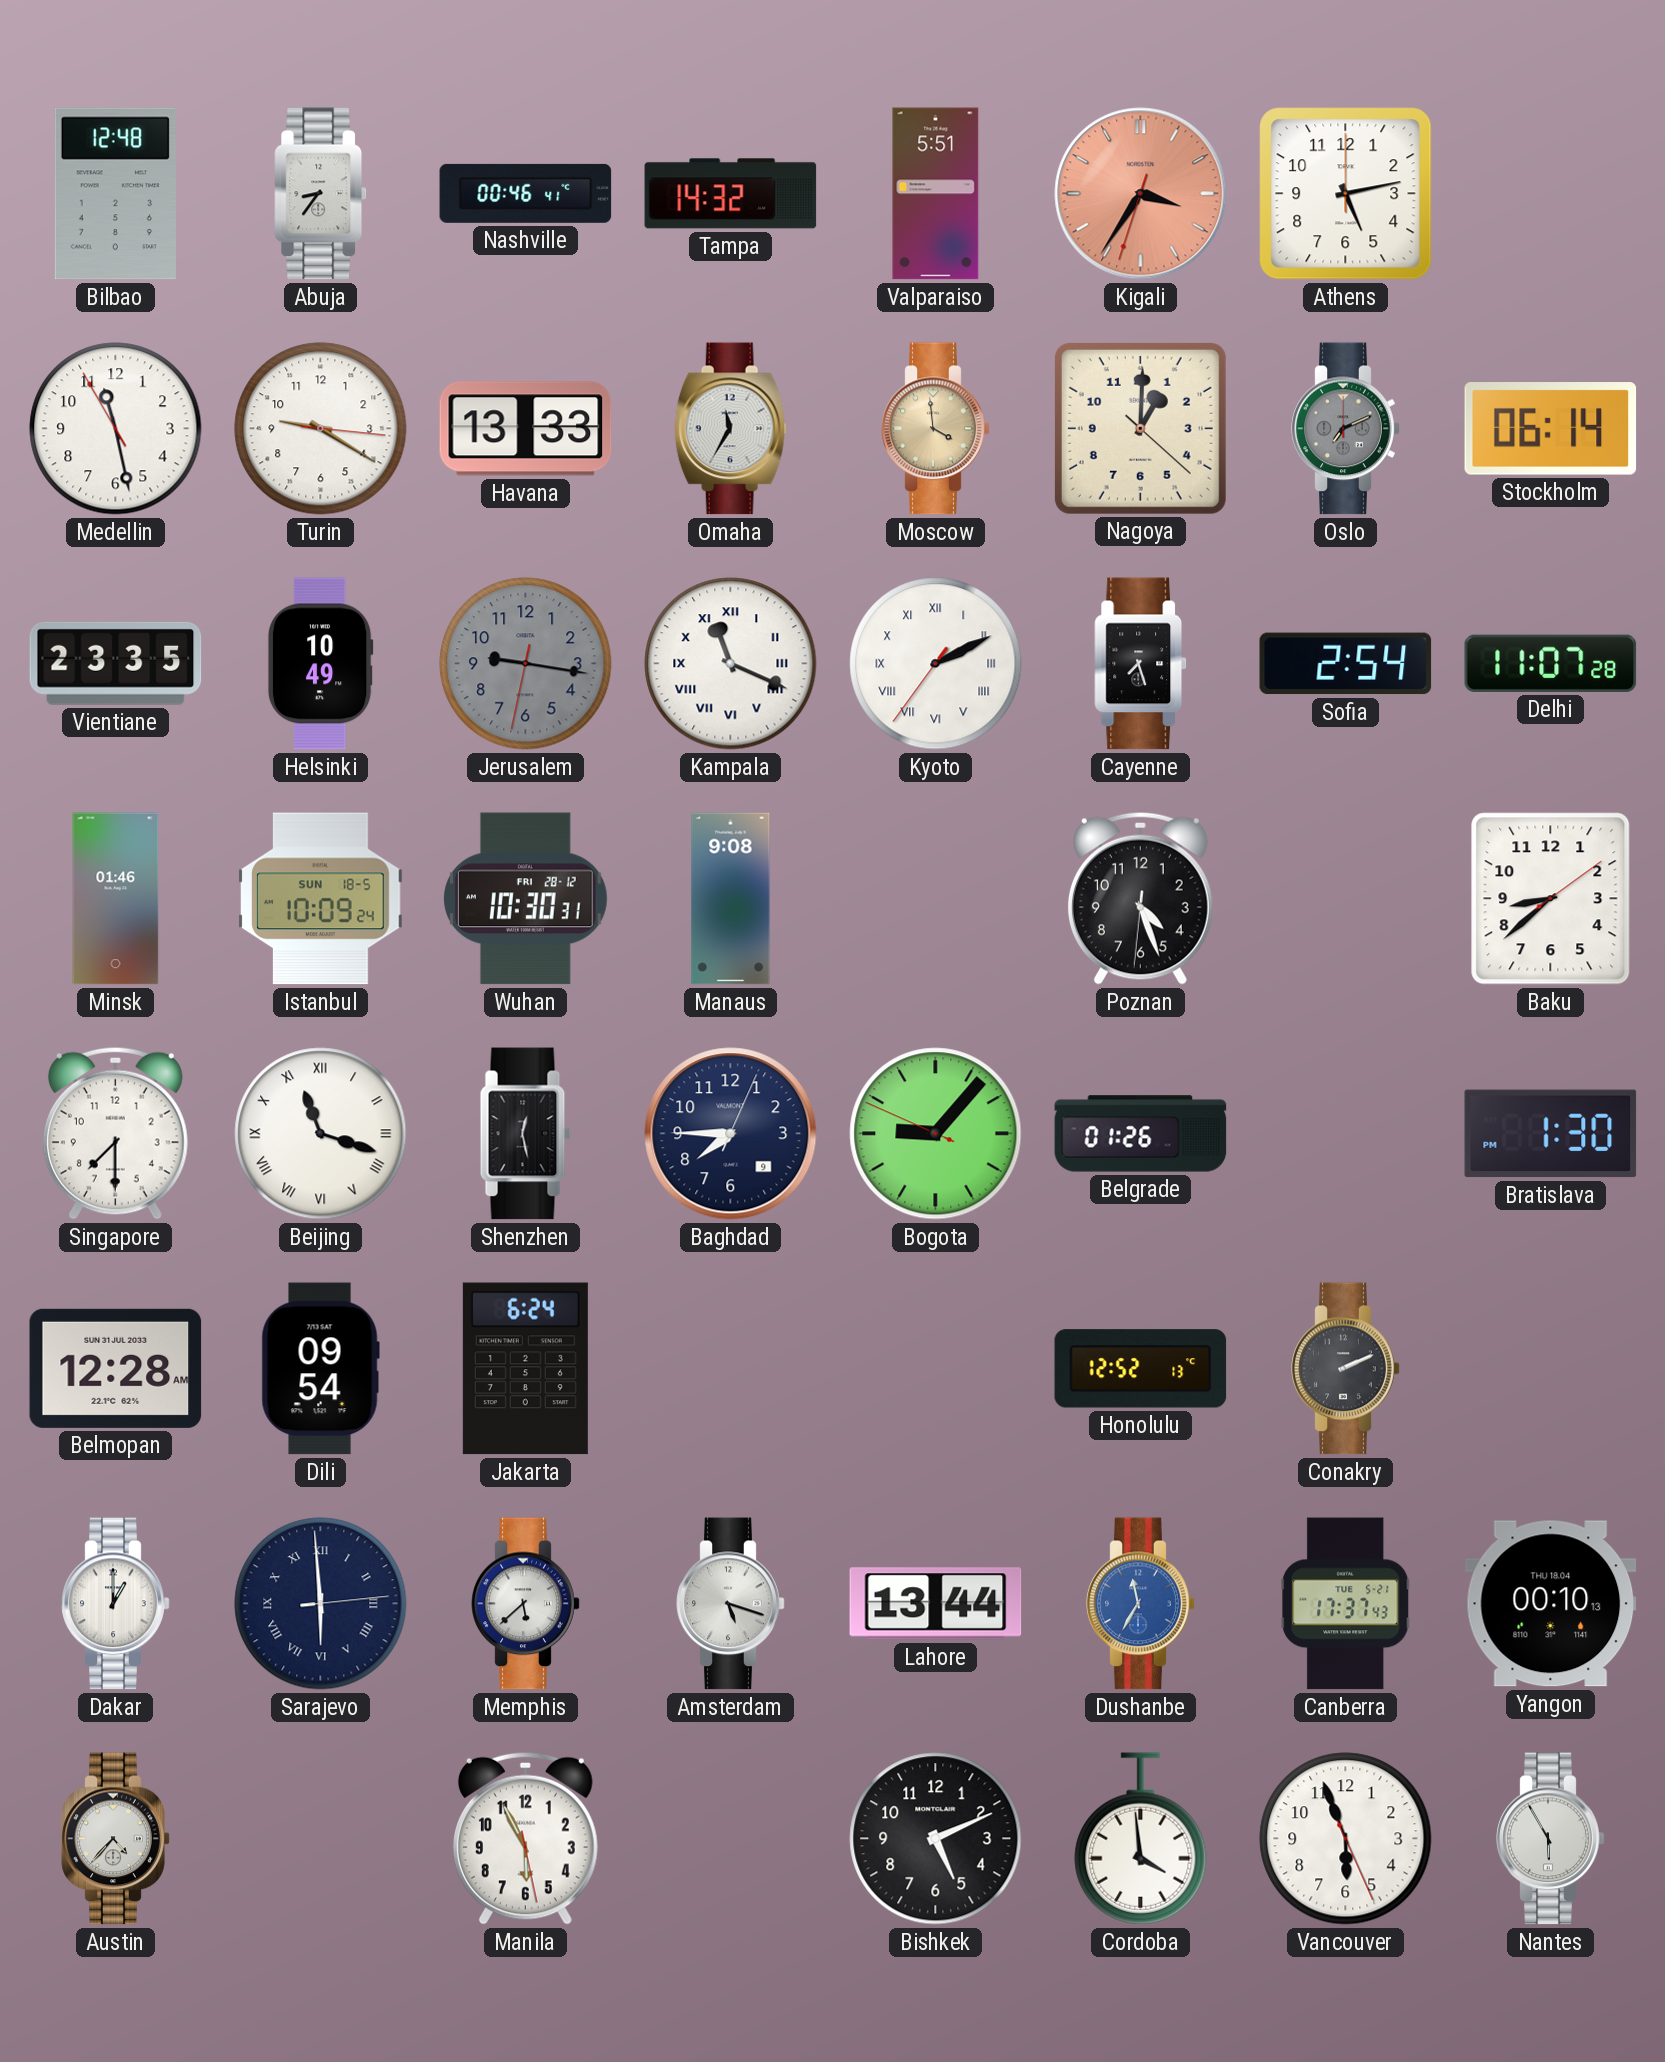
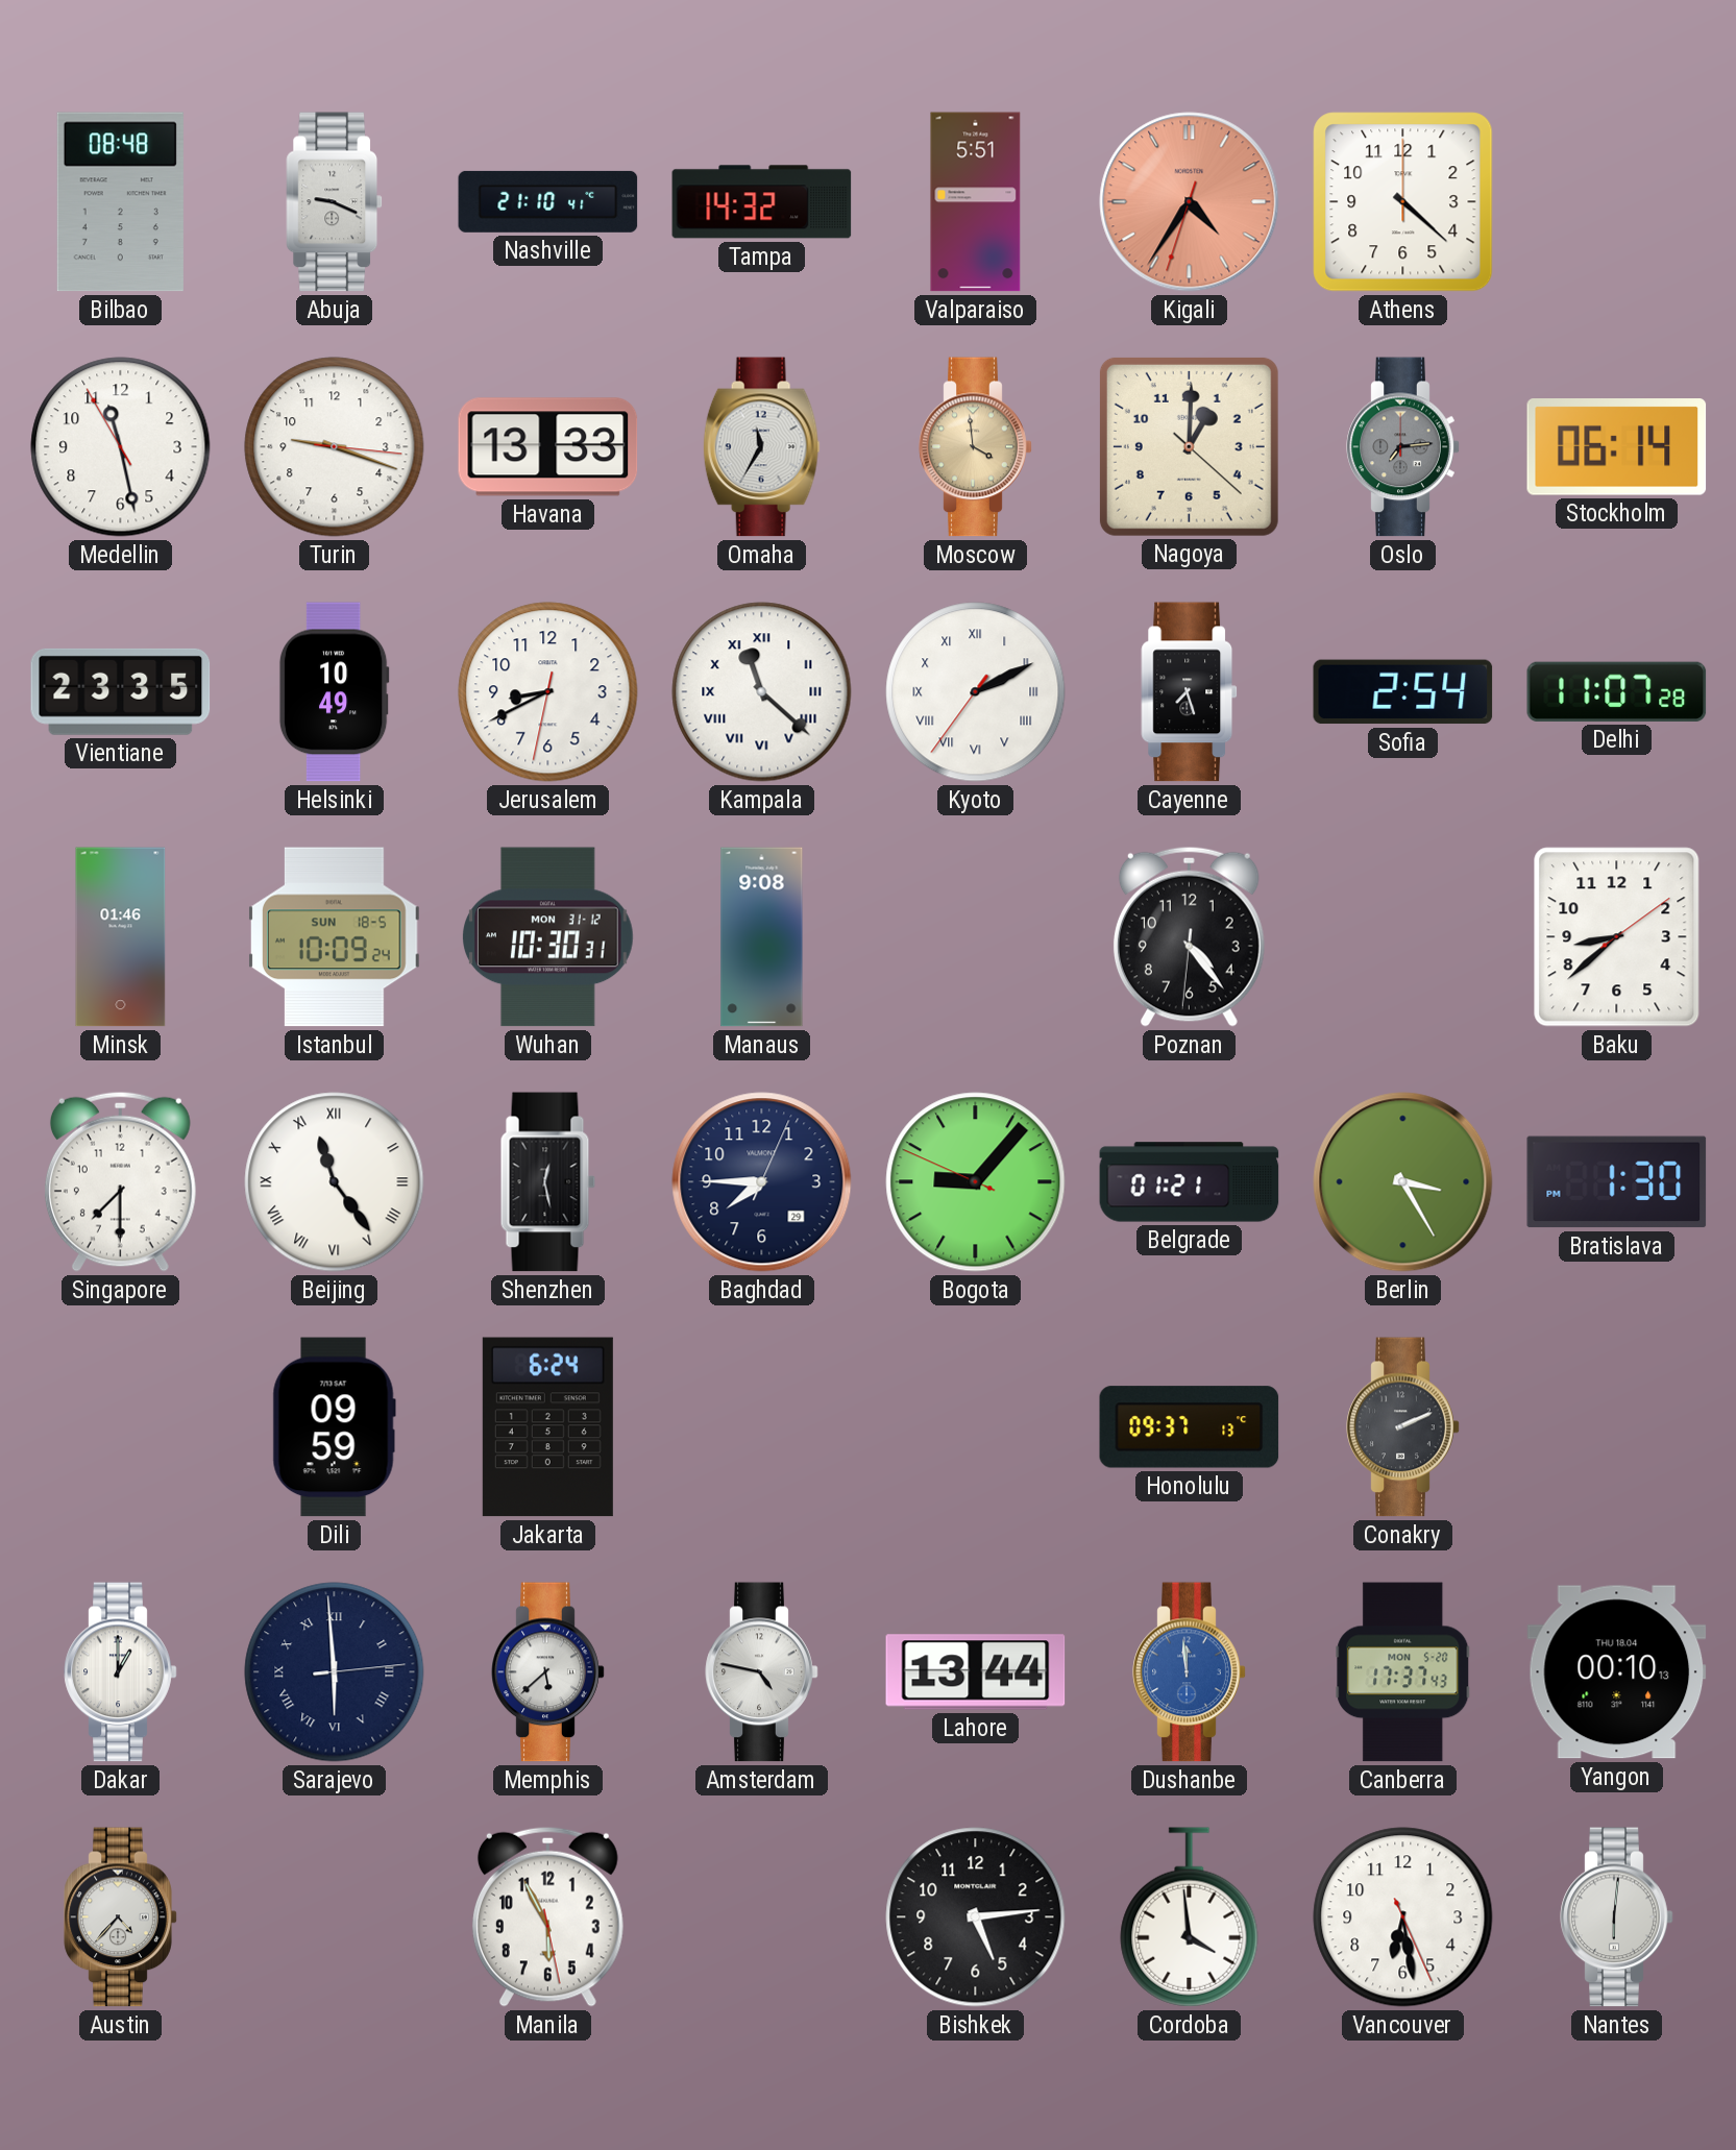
Bilbao: 12:48 -> 08:48 (120, 202)
Abuja: 8:36 -> 9:19 (335, 202)
Nashville: 00:46 -> 21:10 (548, 201)
Kigali: 3:35 -> 4:35 (1190, 202)
Athens: 5:13 -> 4:22 (1403, 202)
Turin: 9:20 -> 9:18 (335, 447)
Oslo: 7:11 -> 7:14 (1403, 447)
Jerusalem: 9:16 -> 8:40 (548, 692)
Jerusalem dial: grey -> white (548, 692)
Kampala: 11:19 -> 11:22 (762, 692)
Wuhan date: FRI 28-12 -> MON 31-12 (548, 937)
Poznan: 4:26 -> 4:23 (1189, 936)
Beijing: 11:18 -> 11:24 (335, 1182)
Baghdad date: 9 -> 29 (762, 1182)
Belgrade: 01:26 -> 01:21 (1190, 1182)
Berlin: none -> 3:25 (1403, 1182)
Belmopan: 12:28 -> none (116, 1368)
Dili: 09:54 -> 09:59 (334, 1427)
Honolulu: 12:52 -> 09:37 (1190, 1427)
Amsterdam: 5:18 -> 4:47 (762, 1672)
Dushanbe: 11:35 -> 11:59 (1190, 1672)
Canberra date: TUE 5-21 -> MON 5-20 (1403, 1672)
Bishkek: 5:11 -> 5:14 (976, 1917)
Vancouver: 5:56 -> 6:28 (1403, 1917)
Nantes: 5:55 -> 6:01 (1617, 1917)
